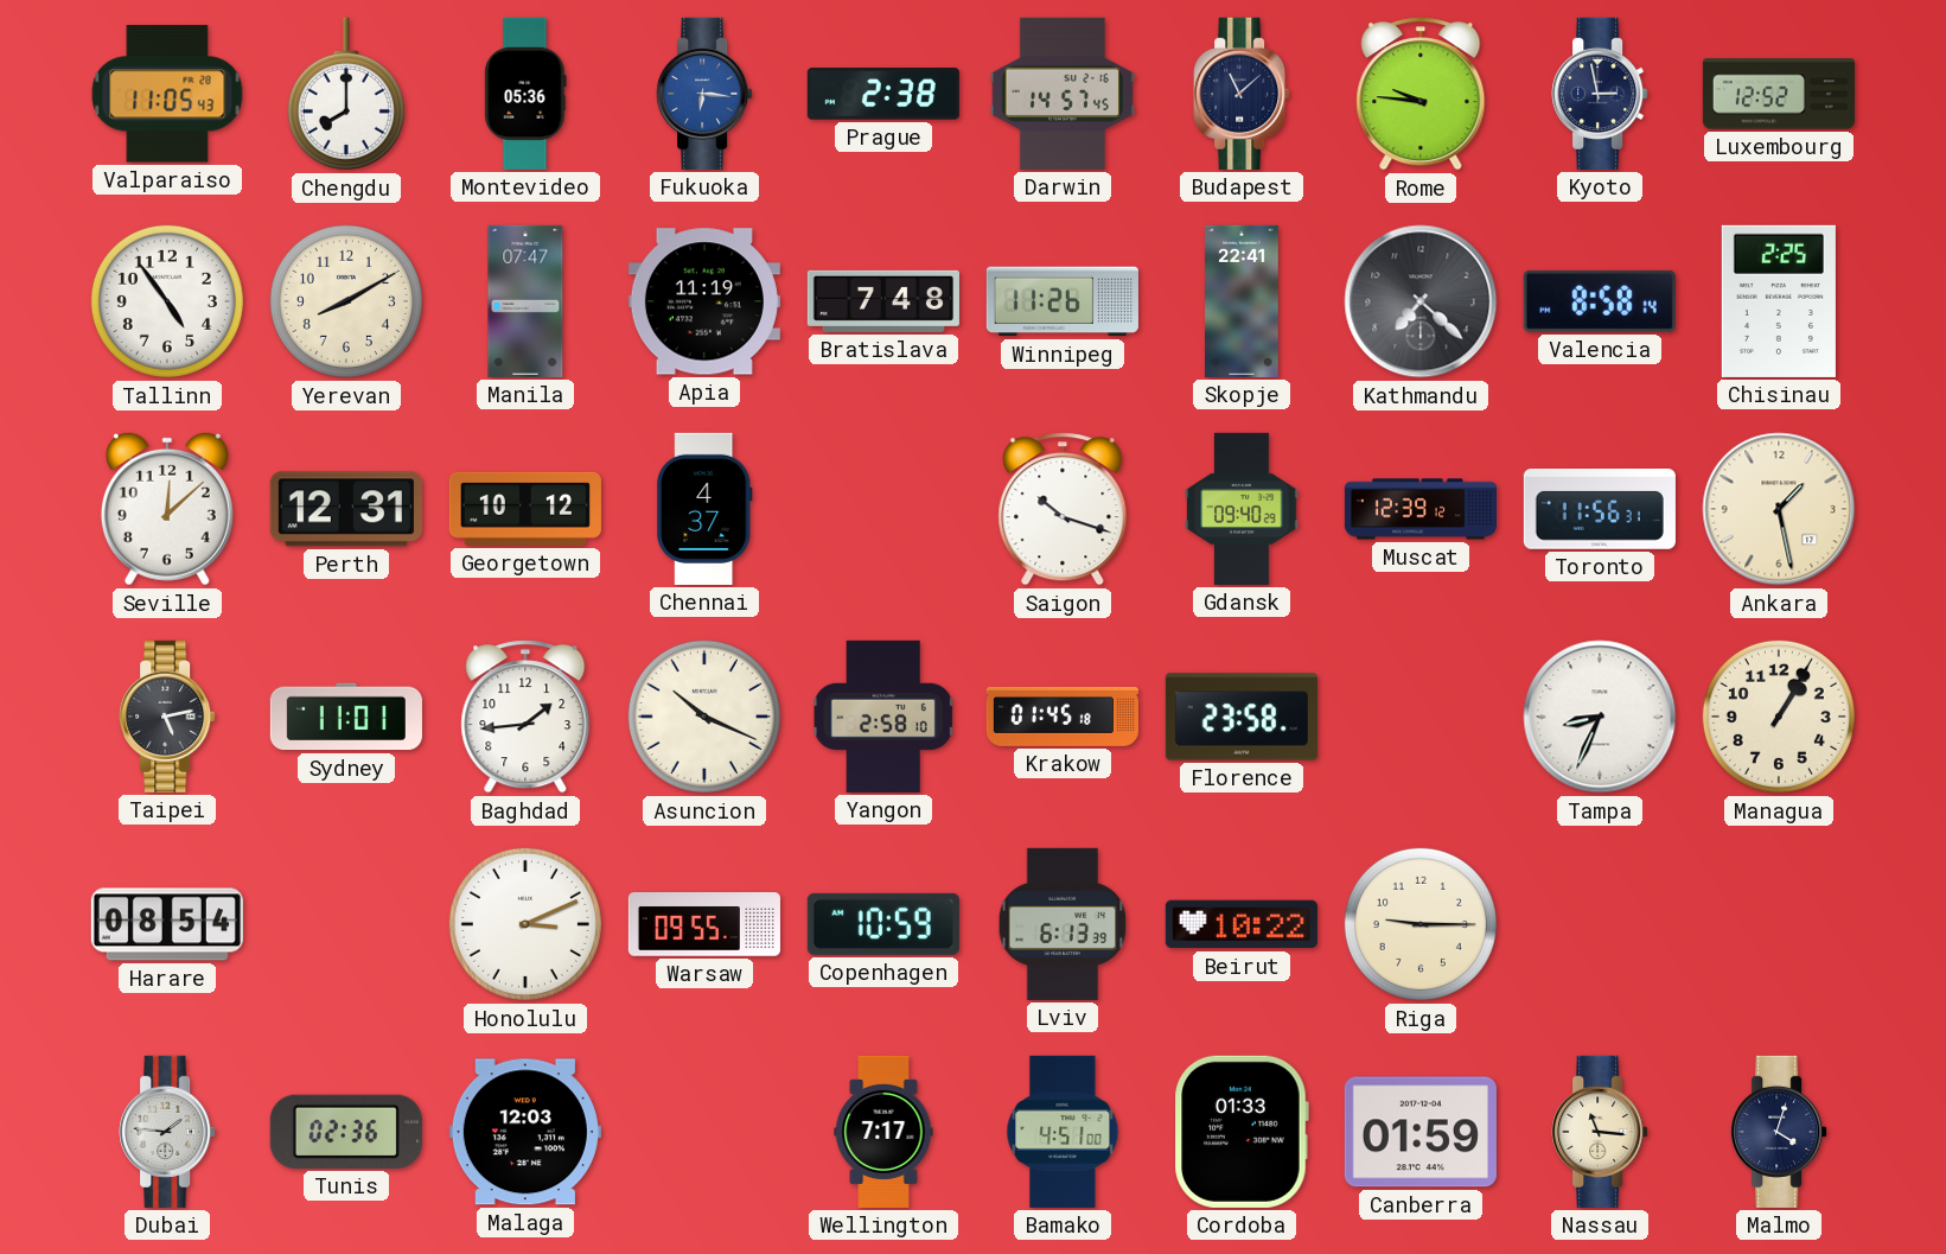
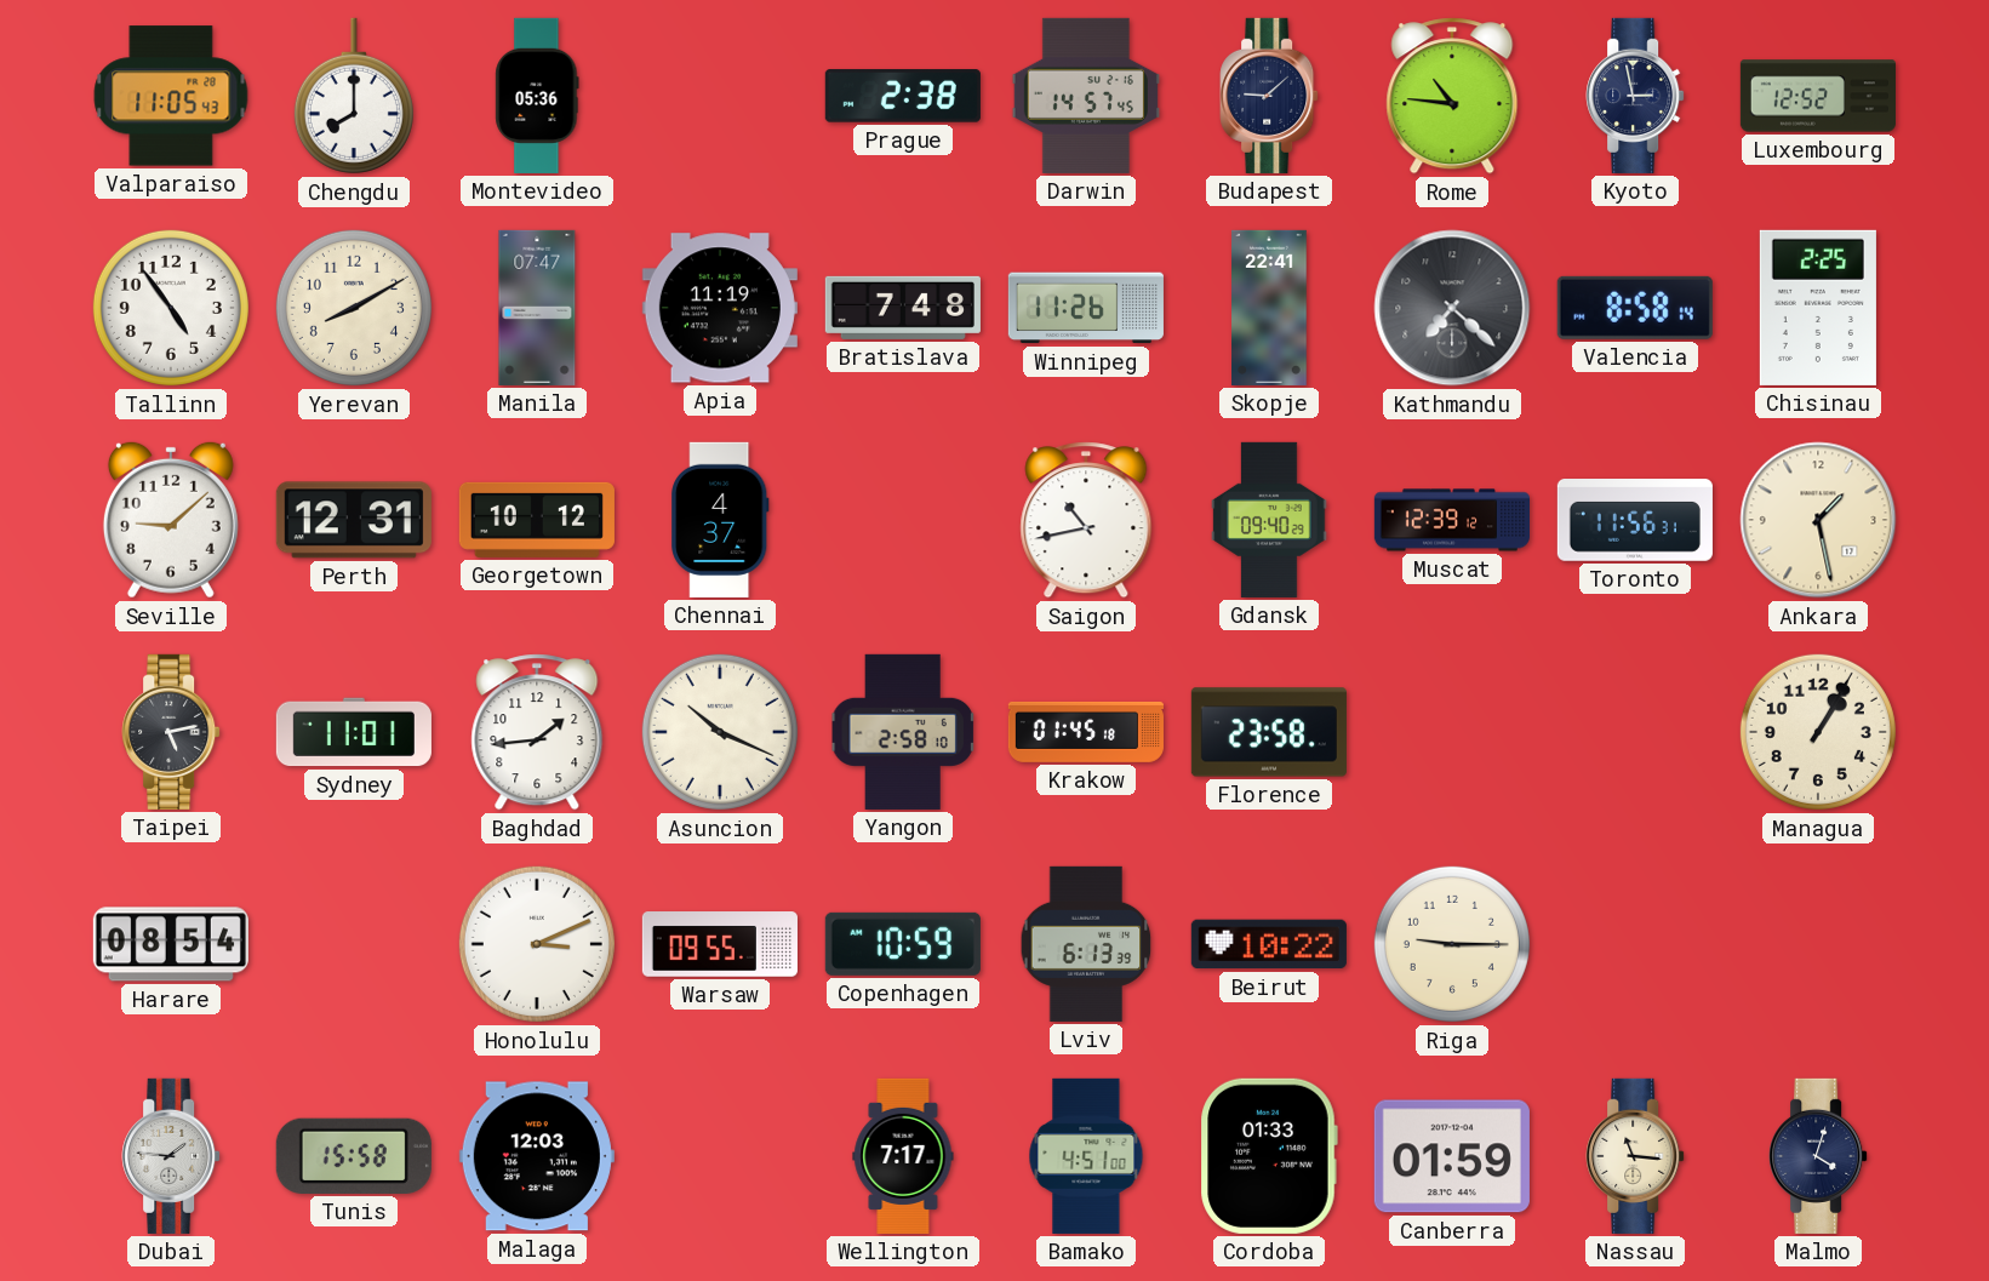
Fukuoka: 6:16 -> none (704, 94)
Budapest: 11:08 -> 9:08 (1269, 96)
Rome: 9:46 -> 10:46 (1452, 96)
Seville: 12:08 -> 9:08 (171, 520)
Saigon: 10:18 -> 10:43 (1086, 520)
Tampa: 8:34 -> none (1600, 717)
Tunis: 02:36 -> 15:58 (354, 1156)
